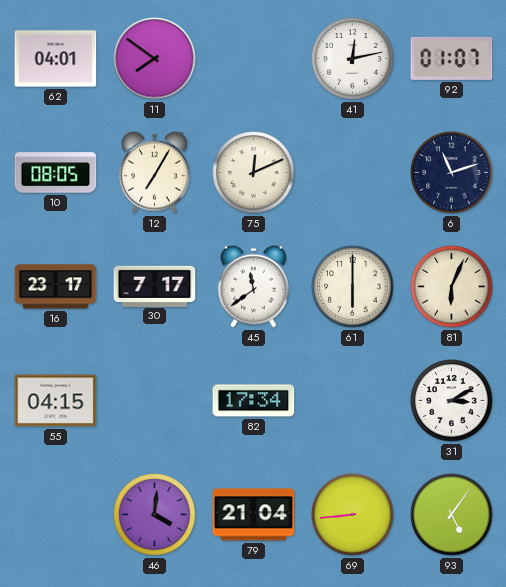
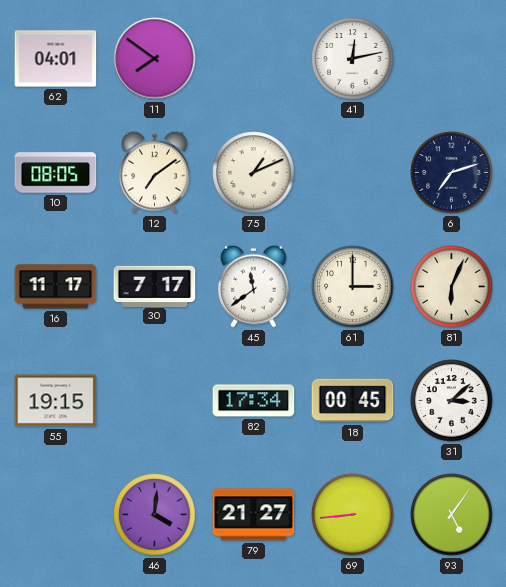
92: 01:07 -> none (452, 58)
12: 7:05 -> 7:09 (154, 172)
75: 12:11 -> 1:11 (254, 173)
6: 11:12 -> 7:12 (452, 173)
16: 23:17 -> 11:17 (56, 287)
61: 6:00 -> 3:00 (353, 287)
55: 04:15 -> 19:15 (56, 401)
18: none -> 00:45 (353, 401)
31: 3:10 -> 3:08 (452, 401)
79: 21:04 -> 21:27 (254, 515)
